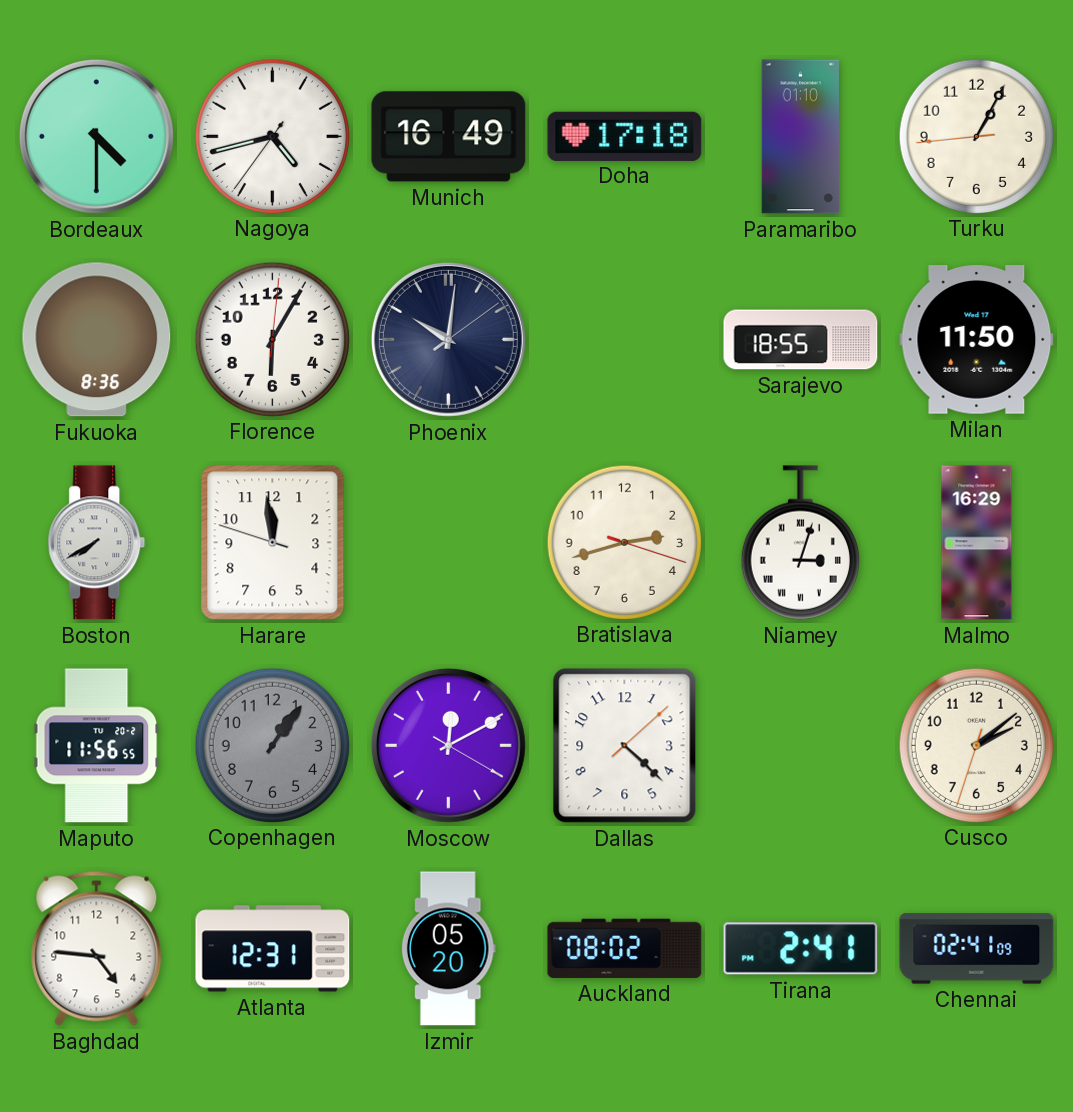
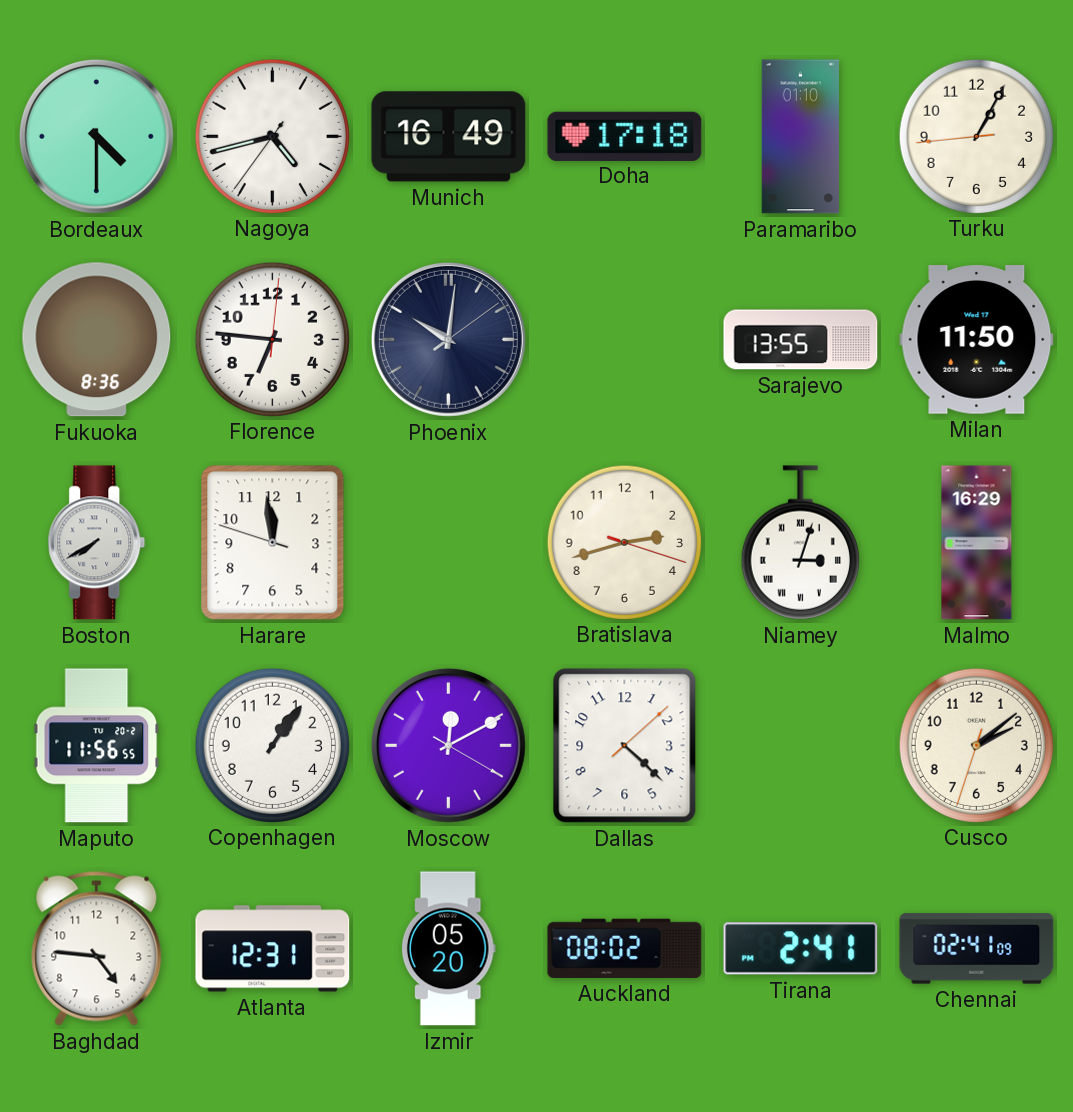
Florence: 6:05 -> 6:46 (272, 339)
Sarajevo: 18:55 -> 13:55 (801, 340)
Copenhagen dial: grey -> white (272, 745)
